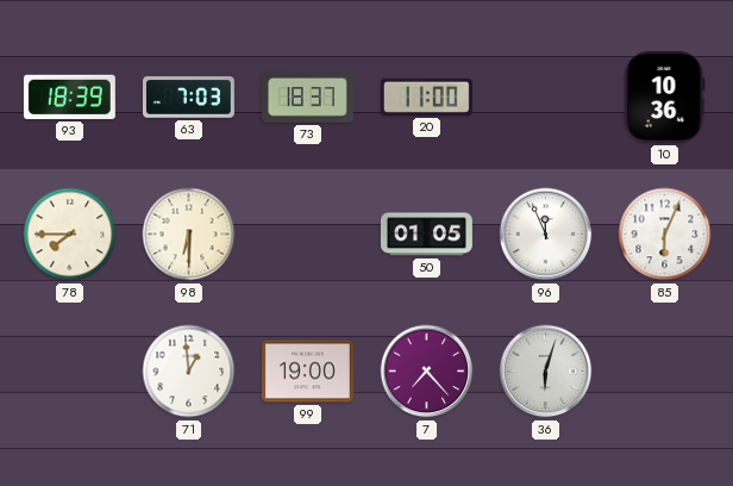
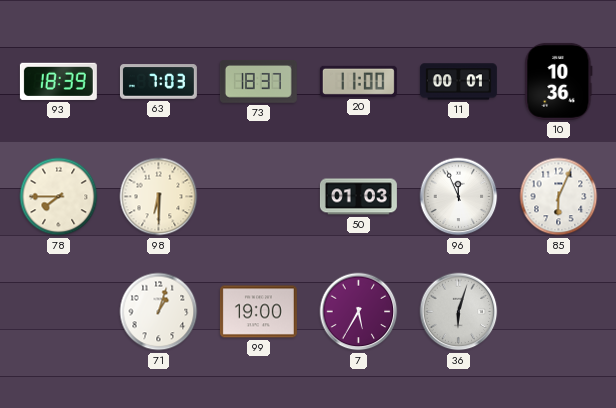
11: none -> 00:01 (458, 82)
50: 01:05 -> 01:03 (358, 197)
71: 12:59 -> 1:03 (159, 312)
7: 7:23 -> 5:35 (359, 312)
